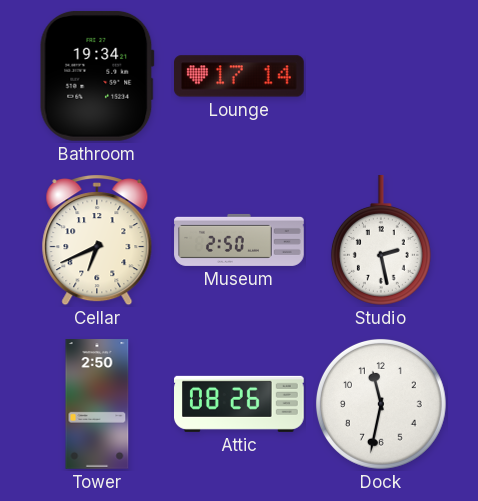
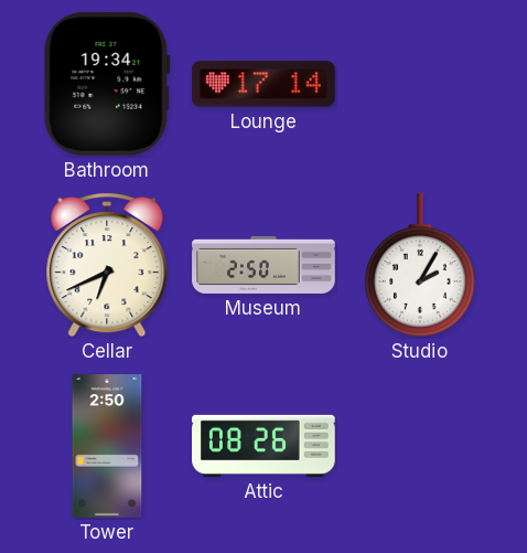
Studio: 2:28 -> 2:05 (420, 266)
Dock: 11:32 -> none (381, 404)
